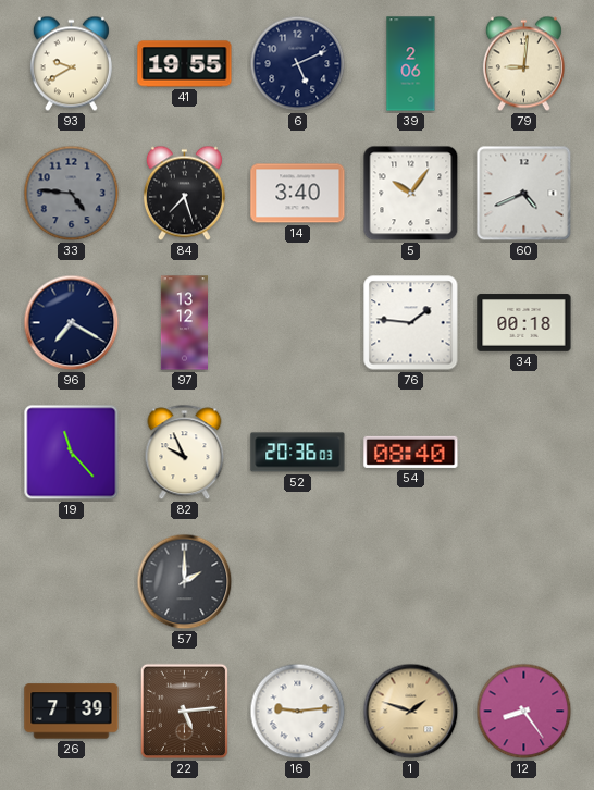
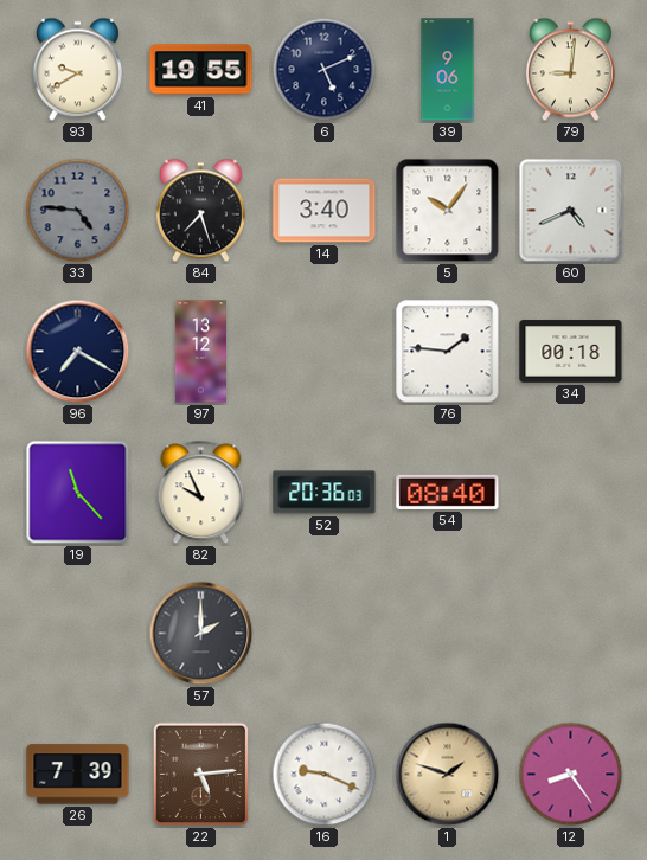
39: 2:06 -> 9:06 (448, 70)
16: 9:14 -> 9:19 (325, 775)
